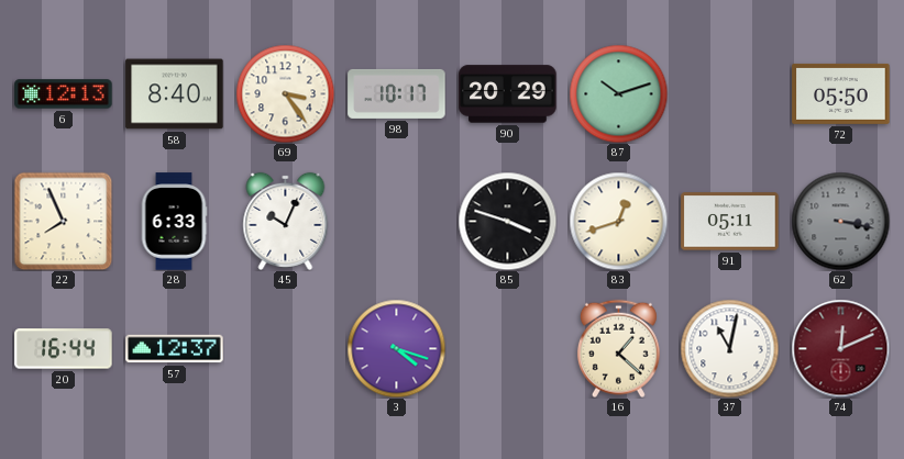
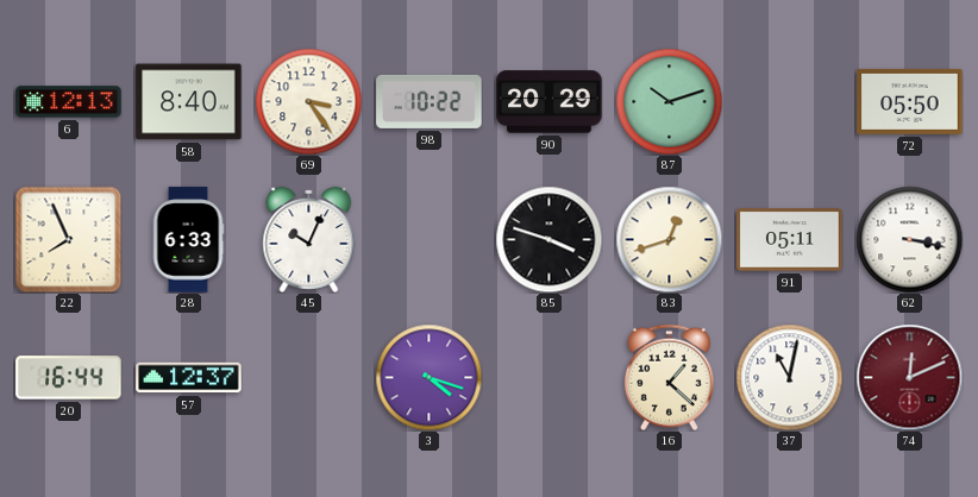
98: 10:17 -> 10:22 (430, 101)
62 dial: grey -> white (909, 239)
